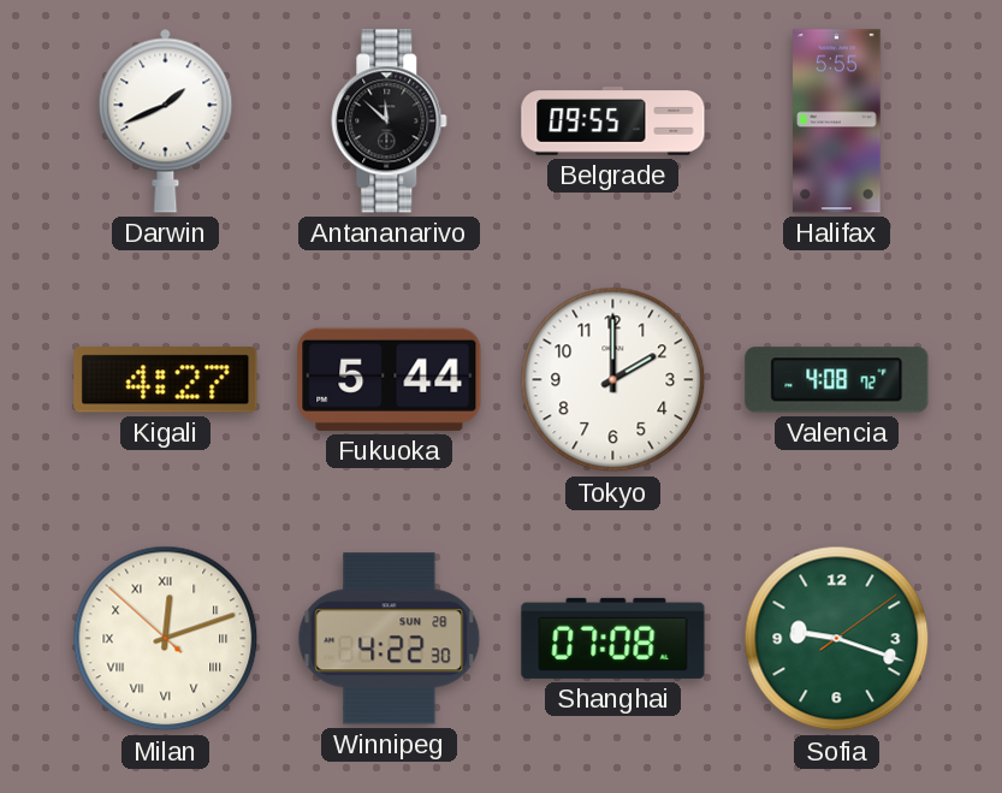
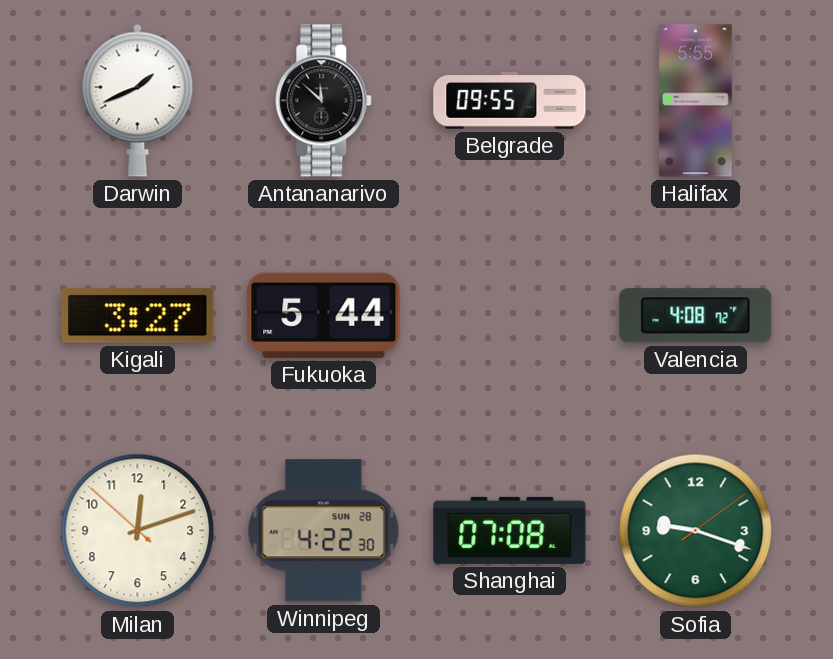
Kigali: 4:27 -> 3:27 (138, 316)
Tokyo: 2:00 -> none (613, 380)
Milan numerals: Roman -> Arabic (138, 531)
